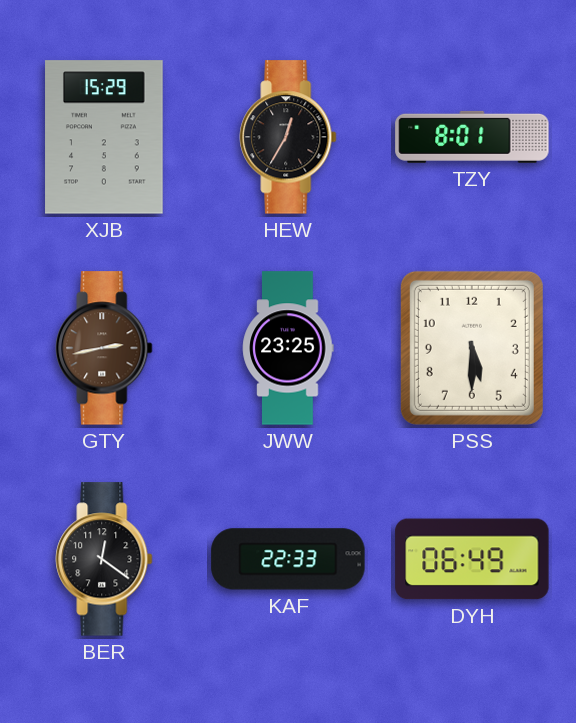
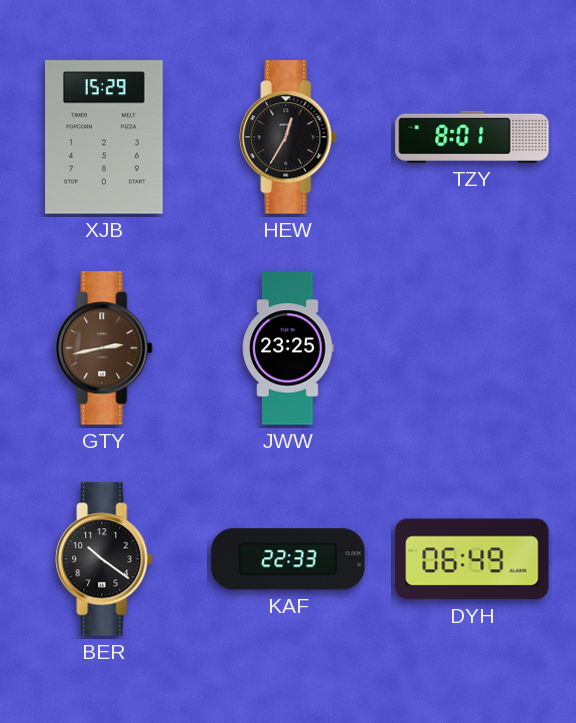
PSS: 5:30 -> none (472, 348)
BER: 12:21 -> 10:21 (104, 559)
